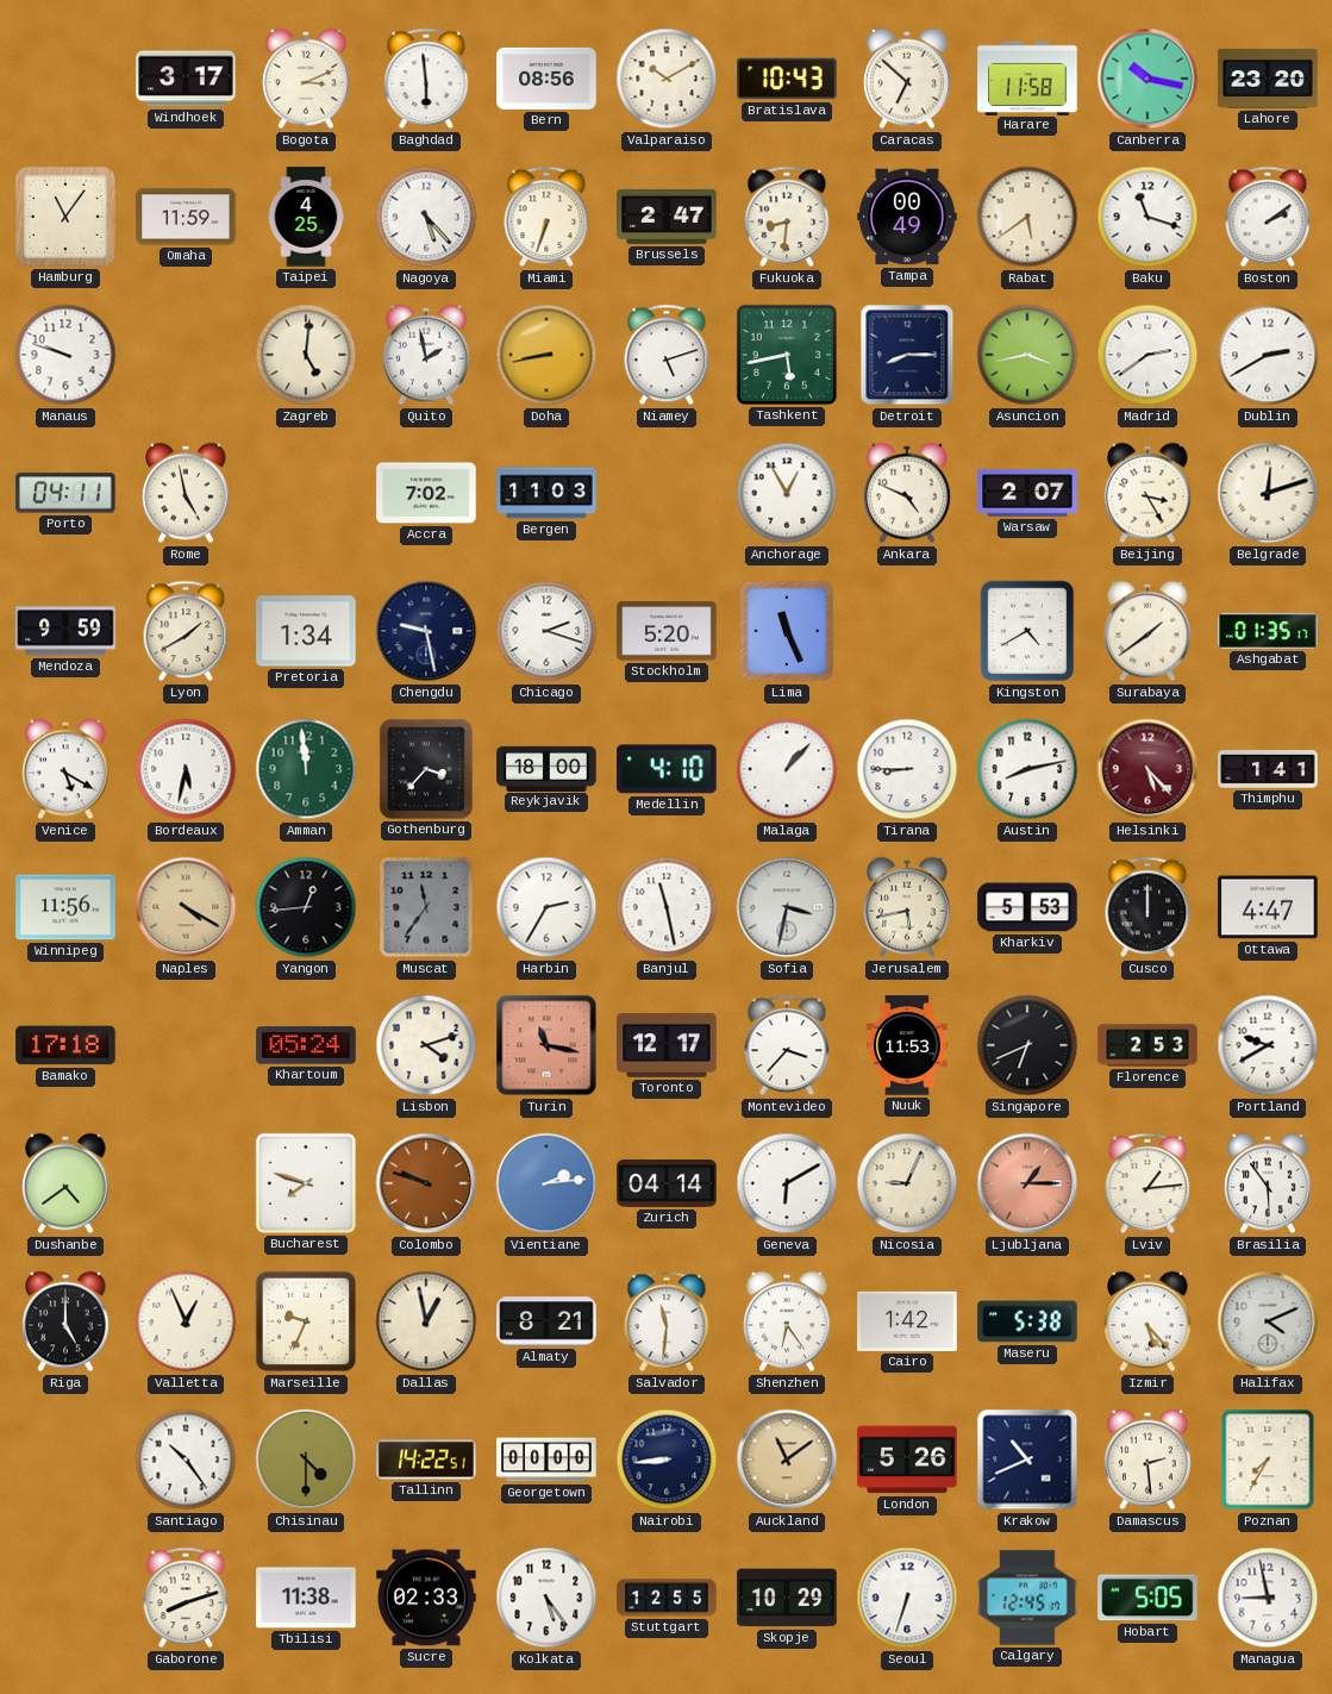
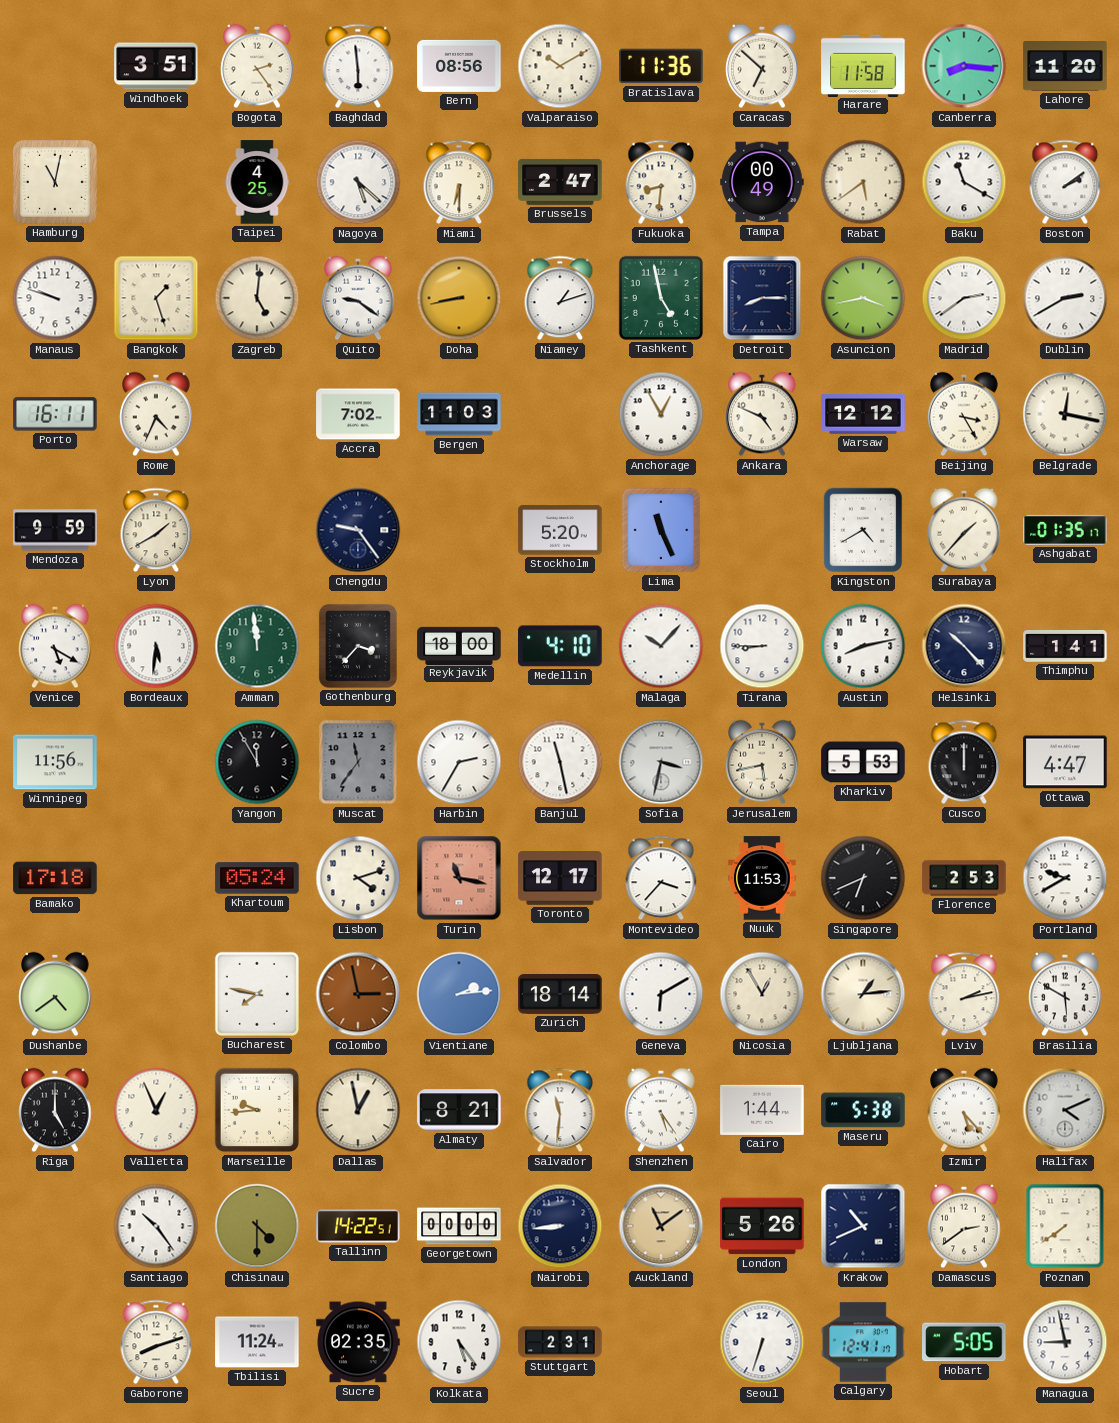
Windhoek: 3:17 -> 3:51 (156, 66)
Bogota: 3:11 -> 2:24 (257, 66)
Bratislava: 10:43 -> 11:36 (661, 66)
Canberra: 10:17 -> 8:16 (964, 66)
Lahore: 23:20 -> 11:20 (1065, 66)
Hamburg: 11:06 -> 11:02 (55, 182)
Omaha: 11:59 -> none (186, 217)
Nagoya: 5:23 -> 5:22 (358, 182)
Miami: 6:33 -> 6:30 (459, 182)
Baku: 11:18 -> 11:20 (964, 182)
Bangkok: none -> 1:27 (156, 298)
Quito: 1:58 -> 9:21 (358, 298)
Niamey: 5:12 -> 1:12 (560, 298)
Tashkent: 5:43 -> 4:58 (661, 298)
Porto: 04:11 -> 16:11 (55, 414)
Rome: 4:58 -> 4:34 (156, 414)
Warsaw: 2:07 -> 12:12 (863, 414)
Belgrade: 12:12 -> 12:17 (1065, 414)
Pretoria: 1:34 -> none (306, 631)
Chengdu: 9:28 -> 9:24 (358, 530)
Chicago: 2:18 -> none (546, 631)
Surabaya: 1:39 -> 1:37 (964, 530)
Bordeaux: 5:32 -> 5:31 (156, 646)
Malaga: 1:07 -> 10:07 (661, 646)
Helsinki: 5:23 -> 10:23 (964, 646)
Helsinki dial: burgundy -> navy (964, 646)
Naples: 4:20 -> none (186, 907)
Yangon: 12:44 -> 11:55 (257, 762)
Bucharest: 7:48 -> 7:47 (257, 994)
Colombo: 9:48 -> 2:58 (358, 994)
Zurich: 04:14 -> 18:14 (560, 995)
Nicosia: 9:04 -> 12:55 (762, 994)
Ljubljana: 1:15 -> 1:14 (863, 994)
Ljubljana dial: salmon -> cream (863, 994)
Lviv: 1:14 -> 2:13 (964, 994)
Brasilia: 5:54 -> 5:50 (1065, 994)
Marseille: 9:34 -> 9:44 (257, 1110)
Shenzhen: 6:24 -> 5:24 (661, 1110)
Cairo: 1:42 -> 1:44 (762, 1110)
Damascus: 2:29 -> 2:39 (964, 1226)
Poznan: 7:35 -> 7:39 (1065, 1226)
Tbilisi: 11:38 -> 11:24 (257, 1342)
Sucre: 02:33 -> 02:35 (358, 1342)
Stuttgart: 12:55 -> 2:31 (560, 1342)
Skopje: 10:29 -> none (787, 1598)
Calgary: 12:45 -> 12:41 (863, 1342)
